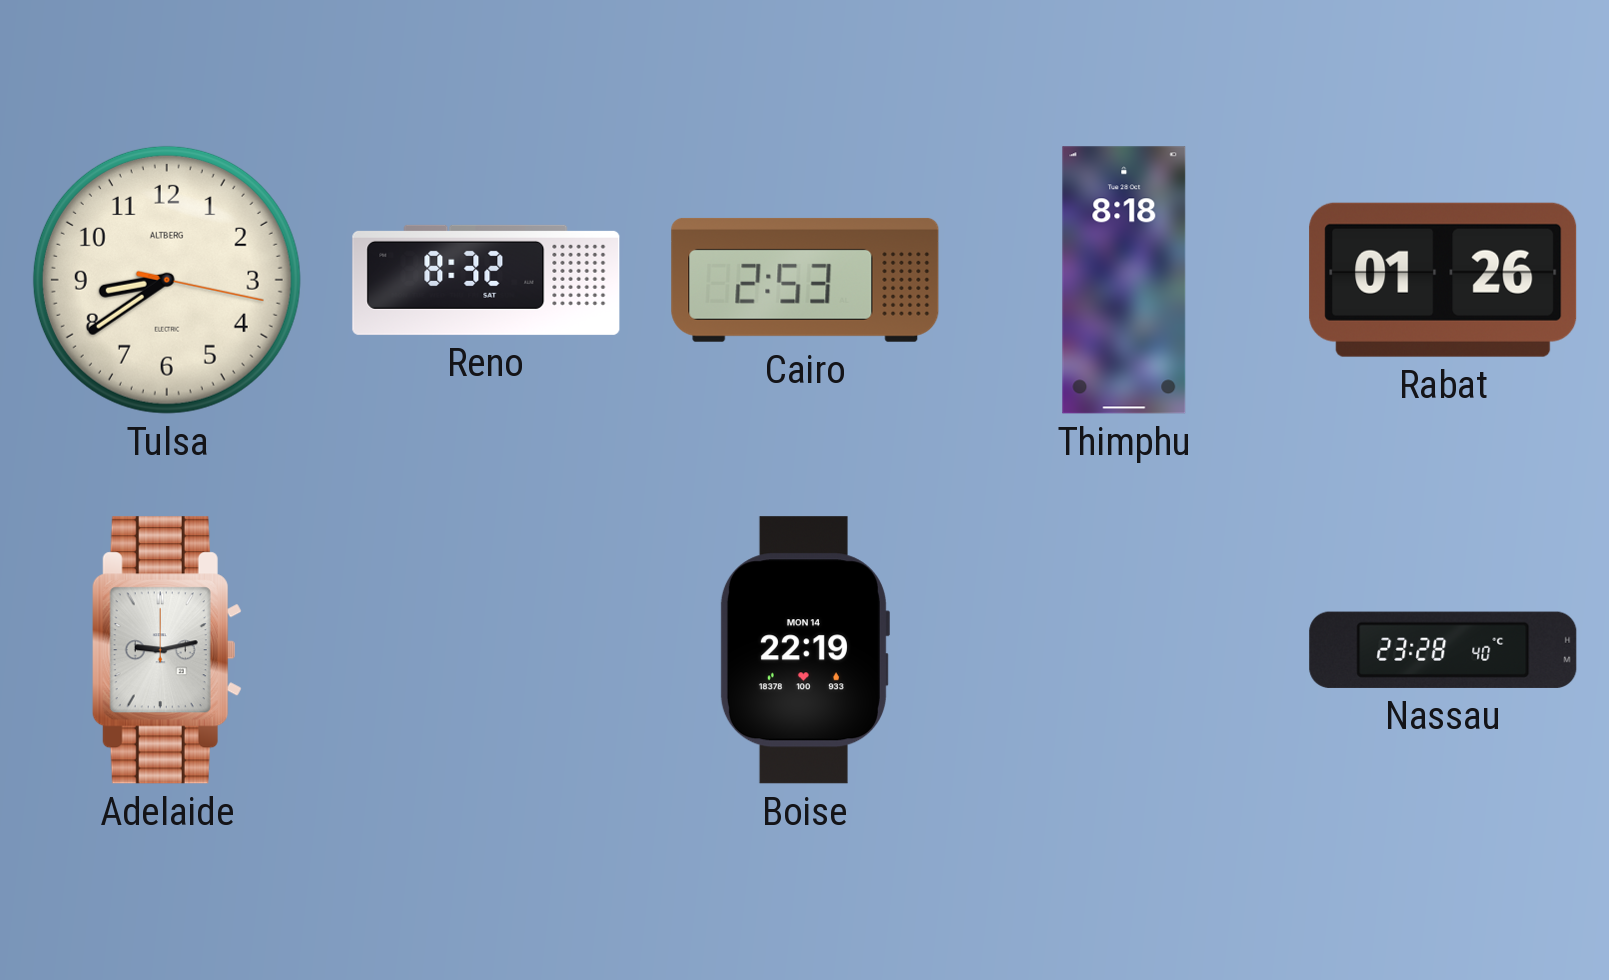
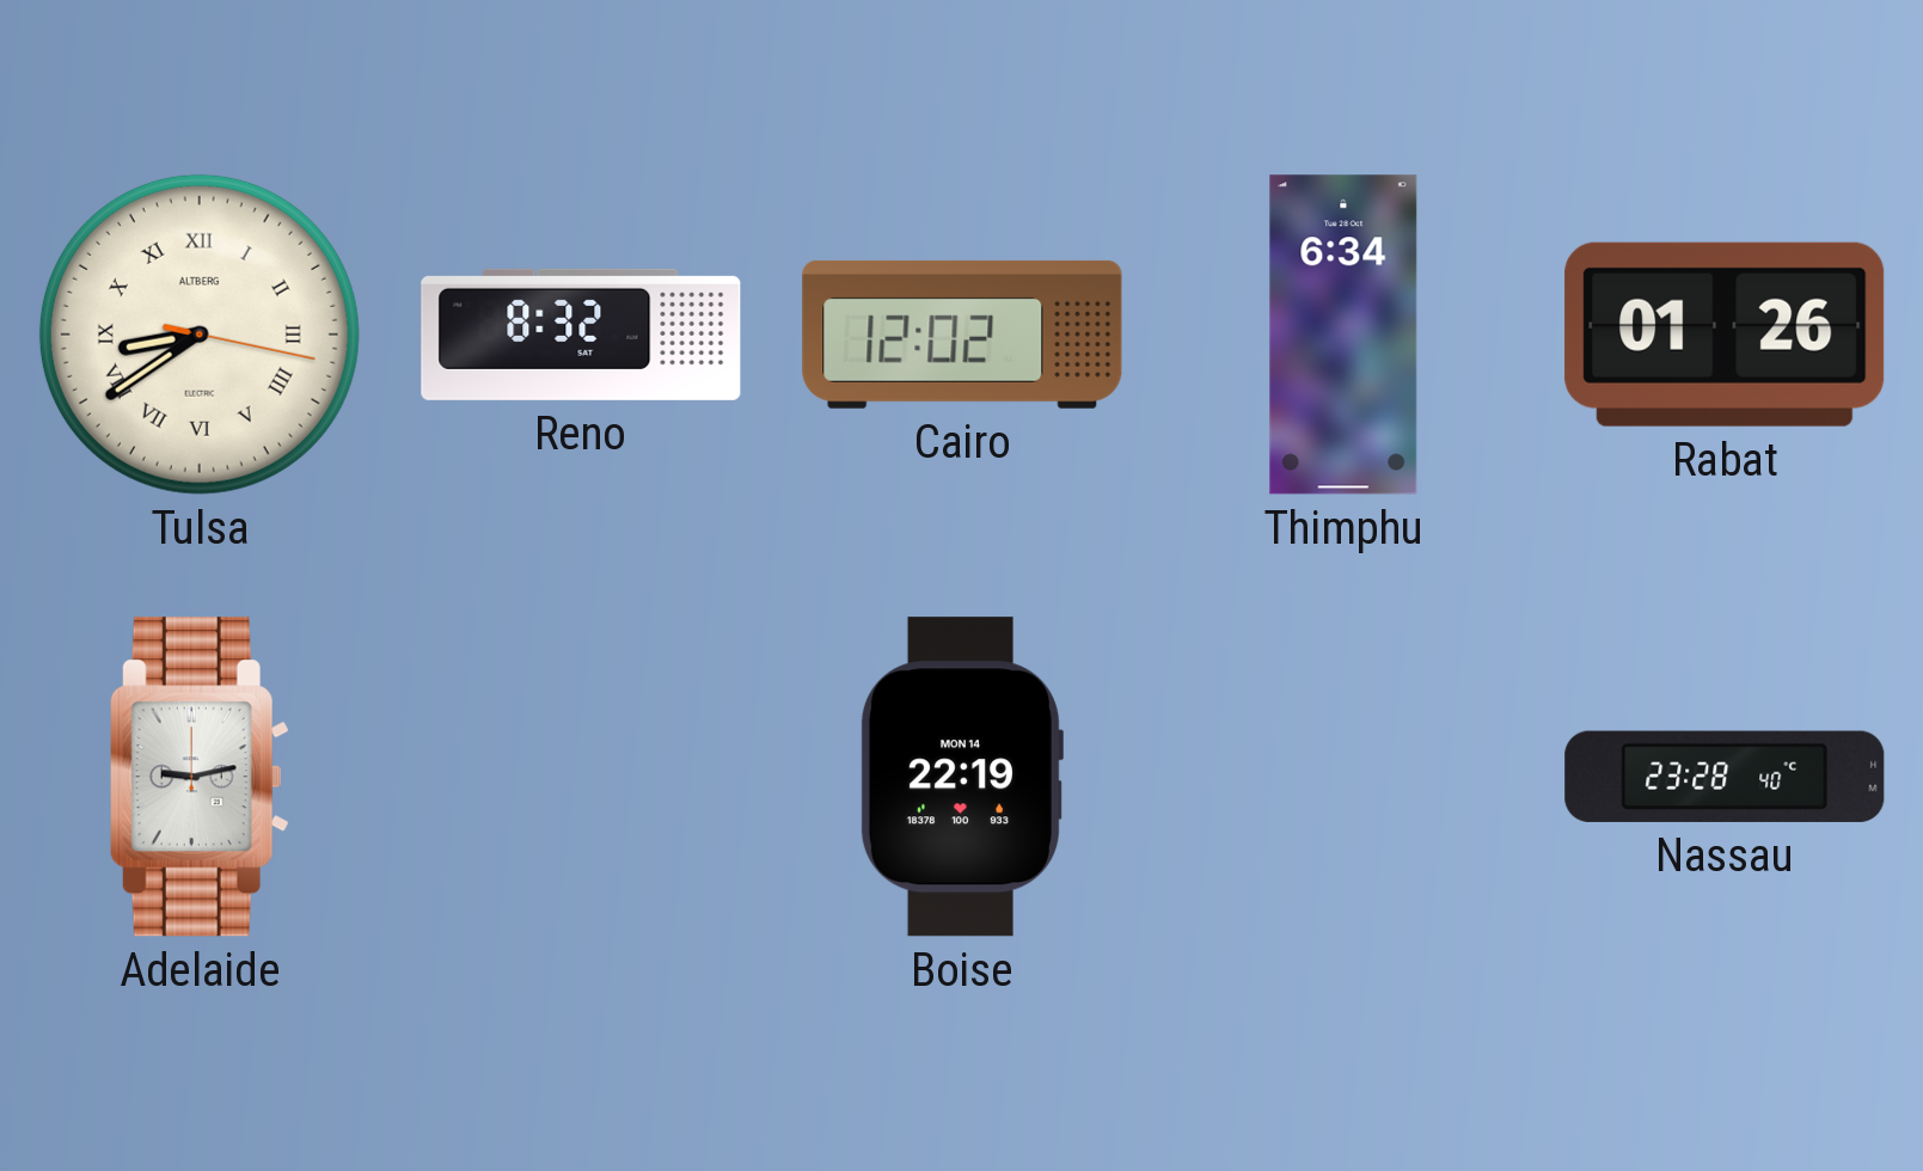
Tulsa numerals: Arabic -> Roman (200, 335)
Cairo: 2:53 -> 12:02 (962, 335)
Thimphu: 8:18 -> 6:34 (1343, 335)
